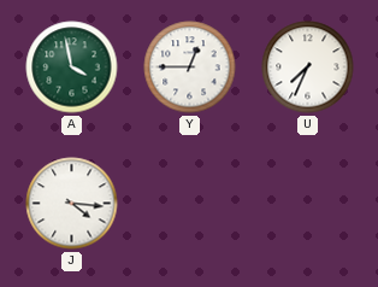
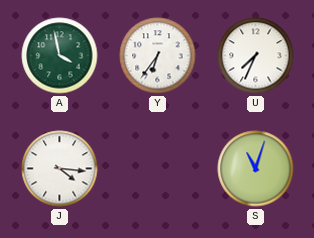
Y: 12:45 -> 6:36 (158, 56)
S: none -> 11:03 (256, 169)
